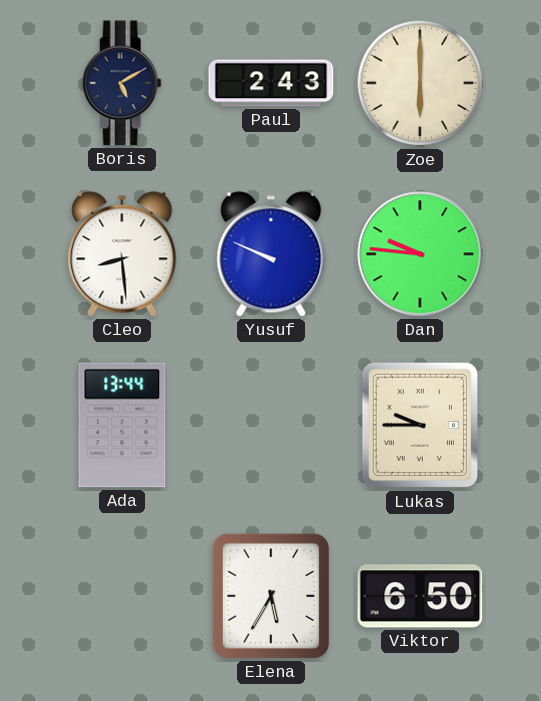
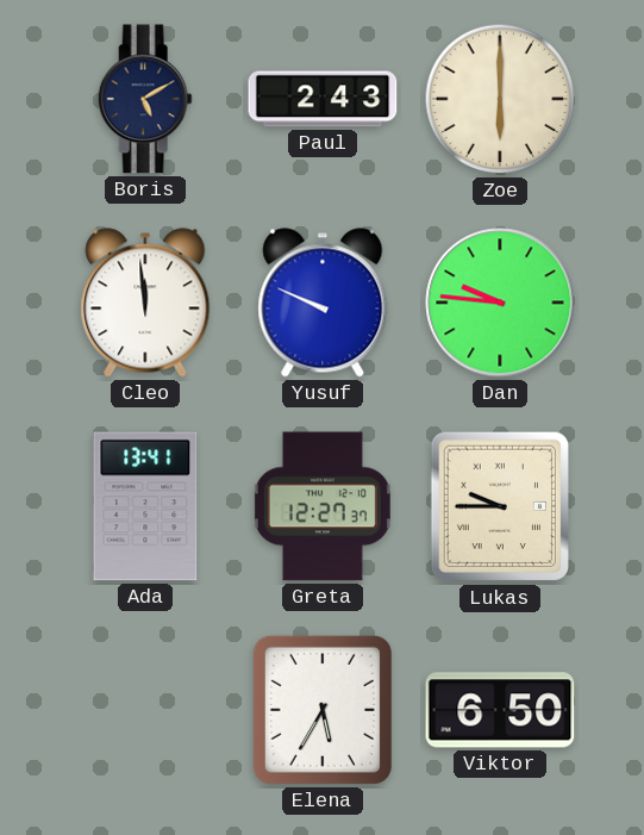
Cleo: 8:29 -> 11:59 (145, 303)
Ada: 13:44 -> 13:41 (145, 506)
Greta: none -> 12:27 (323, 506)
